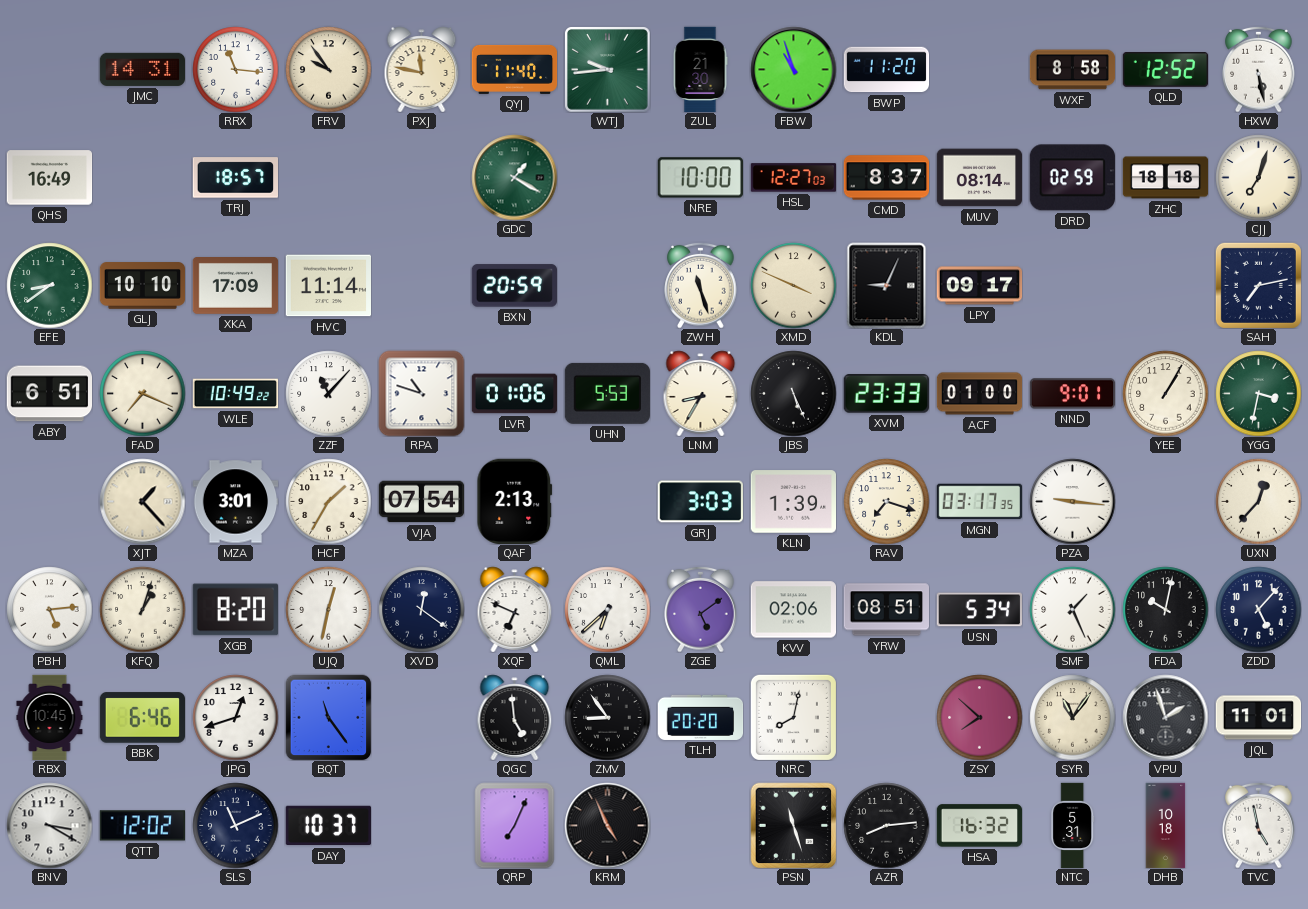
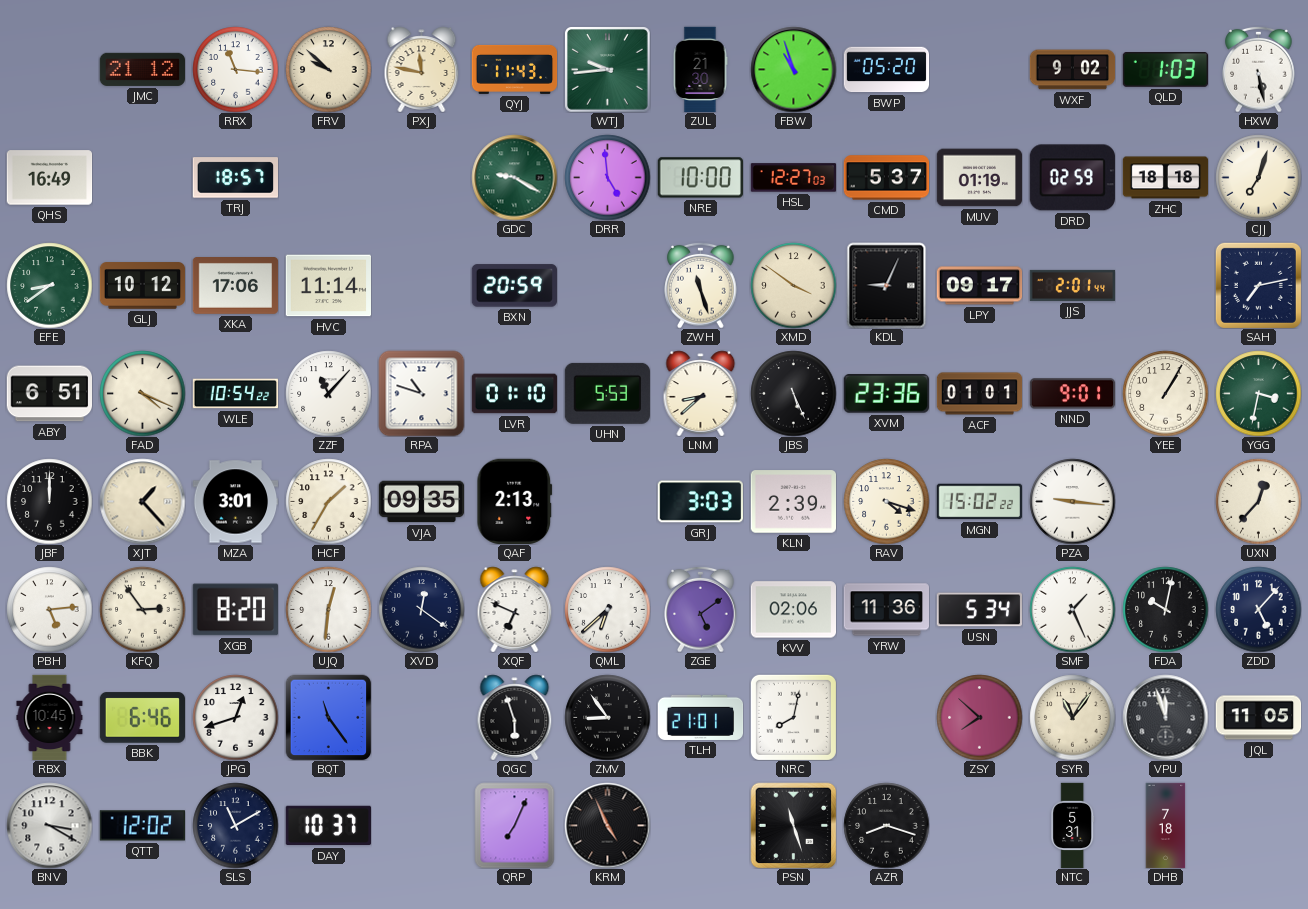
JMC: 14:31 -> 21:12 (142, 69)
FRV: 9:54 -> 9:52 (328, 69)
QYJ: 11:40 -> 11:43 (514, 69)
BWP: 11:20 -> 05:20 (886, 70)
WXF: 8:58 -> 9:02 (1072, 70)
QLD: 12:52 -> 1:03 (1165, 70)
GDC: 1:20 -> 9:20 (514, 177)
DRR: none -> 4:59 (607, 177)
CMD: 8:37 -> 5:37 (886, 178)
MUV: 08:14 -> 01:19 (979, 178)
GLJ: 10:10 -> 10:12 (142, 286)
XKA: 17:09 -> 17:06 (235, 286)
XMD: 3:49 -> 3:51 (793, 285)
JJS: none -> 2:01 (1072, 285)
FAD: 7:19 -> 4:19 (142, 393)
WLE: 10:49 -> 10:54 (235, 394)
LVR: 01:06 -> 01:10 (514, 394)
LNM: 8:35 -> 8:38 (701, 393)
XVM: 23:33 -> 23:36 (886, 394)
ACF: 01:00 -> 01:01 (979, 394)
JBF: none -> 12:00 (49, 501)
VJA: 07:54 -> 09:35 (421, 502)
KLN: 1:39 -> 2:39 (793, 502)
RAV: 7:18 -> 4:18 (886, 501)
MGN: 03:17 -> 15:02 (979, 502)
KFQ: 1:03 -> 2:54 (142, 609)
UJQ: 12:32 -> 12:31 (328, 609)
YRW: 08:51 -> 11:36 (886, 610)
QGC: 4:59 -> 5:57 (515, 717)
TLH: 20:20 -> 21:01 (700, 717)
VPU: 1:57 -> 11:57 (1165, 717)
JQL: 11:01 -> 11:05 (1258, 718)
SLS: 11:11 -> 11:10 (235, 825)
AZR: 8:14 -> 8:18 (886, 825)
HSA: 16:32 -> none (979, 826)
DHB: 10:18 -> 7:18 (1166, 825)
TVC: 4:58 -> none (1259, 825)
